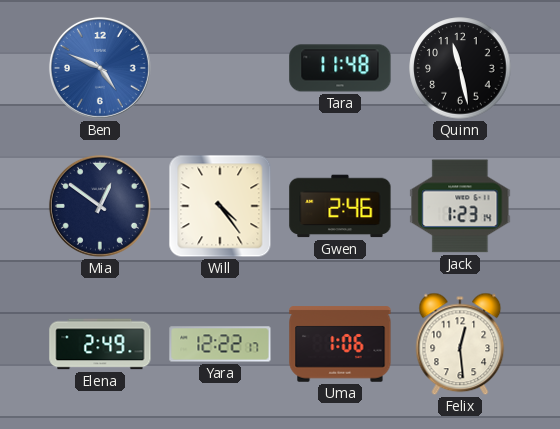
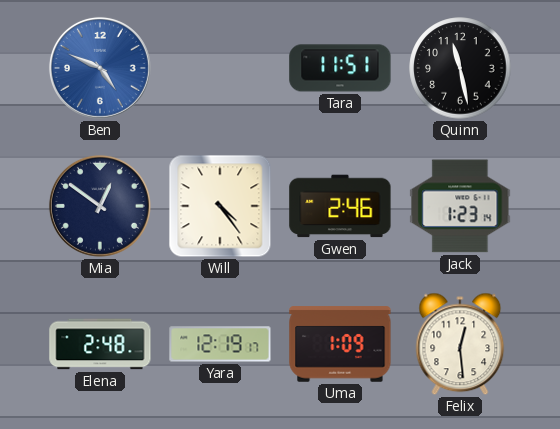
Tara: 11:48 -> 11:51 (340, 68)
Elena: 2:49 -> 2:48 (100, 344)
Yara: 12:22 -> 12:19 (220, 344)
Uma: 1:06 -> 1:09 (340, 344)
